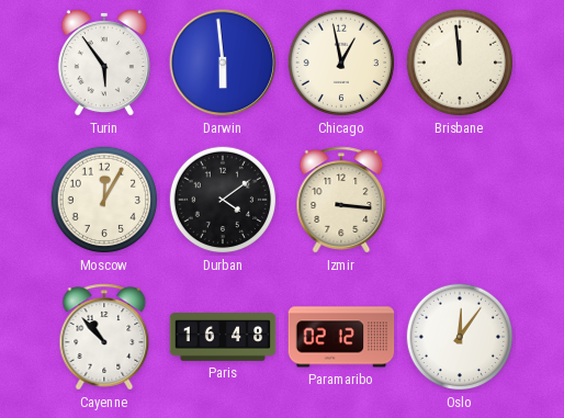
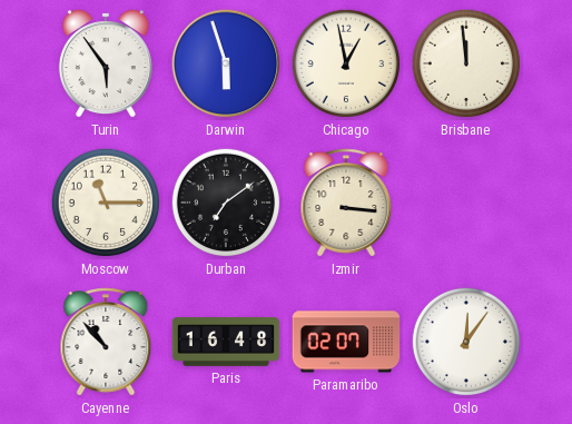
Darwin: 5:59 -> 5:57 (226, 63)
Moscow: 12:05 -> 11:15 (106, 203)
Durban: 4:09 -> 7:09 (226, 203)
Paramaribo: 02:12 -> 02:07 (346, 342)
